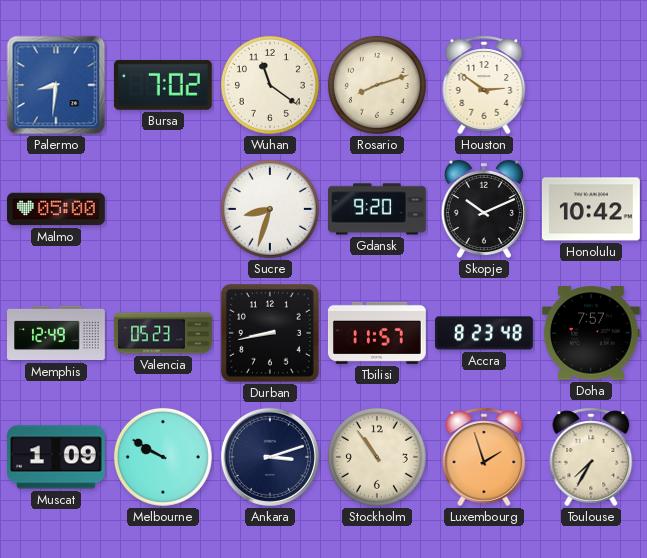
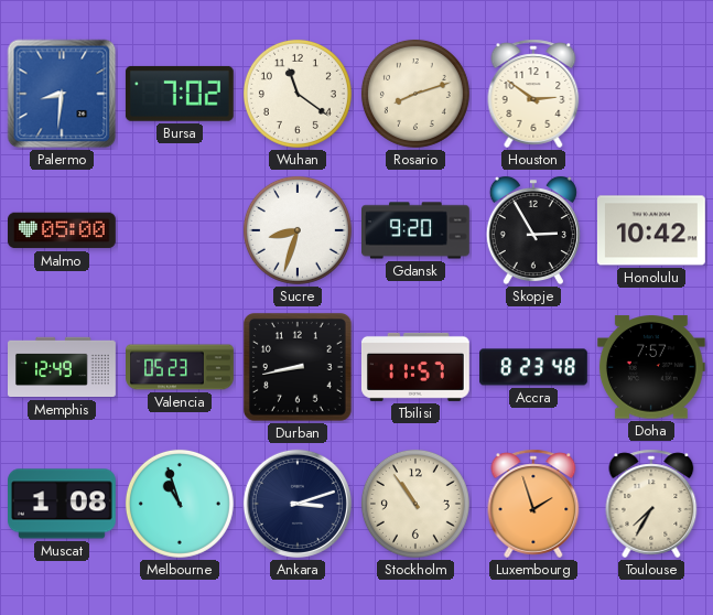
Skopje: 10:11 -> 2:55 (533, 230)
Muscat: 1:09 -> 1:08 (63, 504)
Melbourne: 9:50 -> 10:57 (180, 504)
